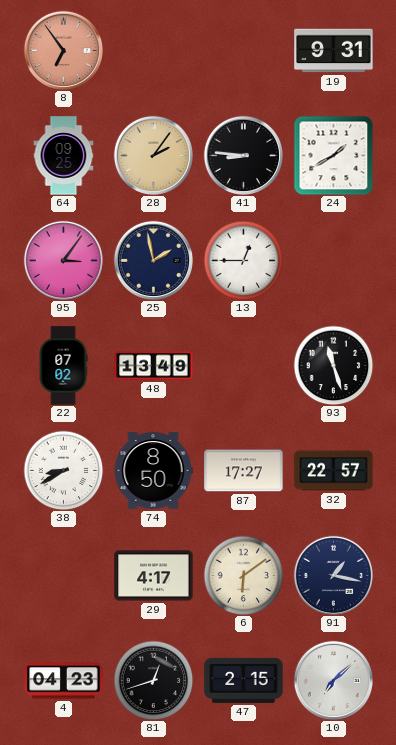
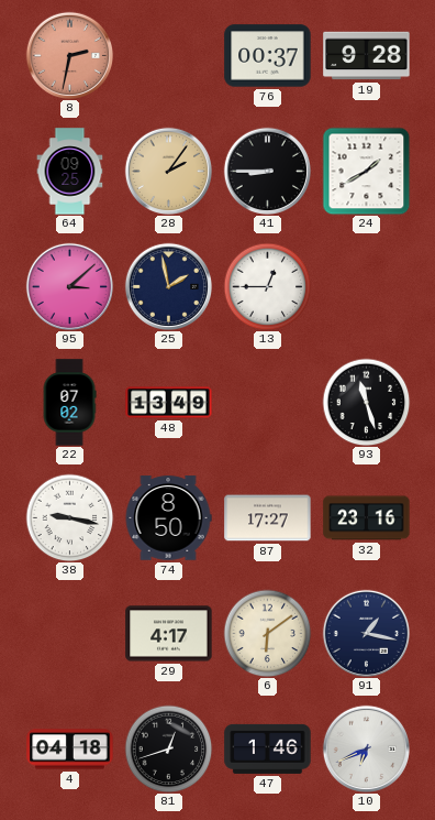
8: 6:54 -> 2:32 (69, 55)
76: none -> 00:37 (268, 56)
19: 9:31 -> 9:28 (367, 56)
41: 8:46 -> 8:45 (267, 171)
95: 3:06 -> 3:08 (69, 286)
38: 8:40 -> 9:17 (69, 517)
32: 22:57 -> 23:16 (367, 518)
4: 04:23 -> 04:18 (70, 750)
47: 2:15 -> 1:46 (268, 748)
10: 7:08 -> 6:41 (366, 748)
